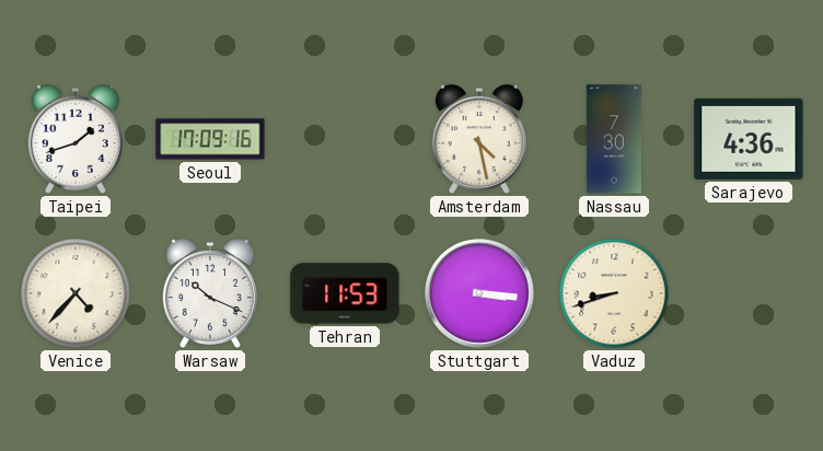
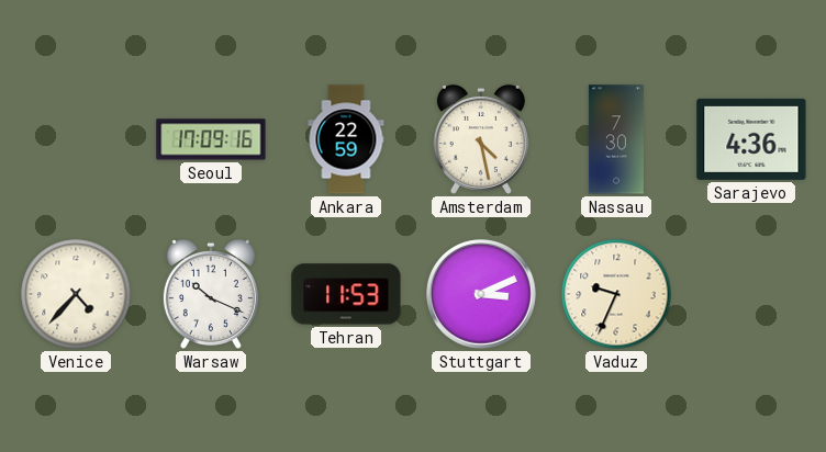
Taipei: 1:42 -> none (76, 139)
Ankara: none -> 22:59 (346, 139)
Stuttgart: 3:16 -> 3:11 (481, 294)
Vaduz: 8:42 -> 9:34 (616, 294)
